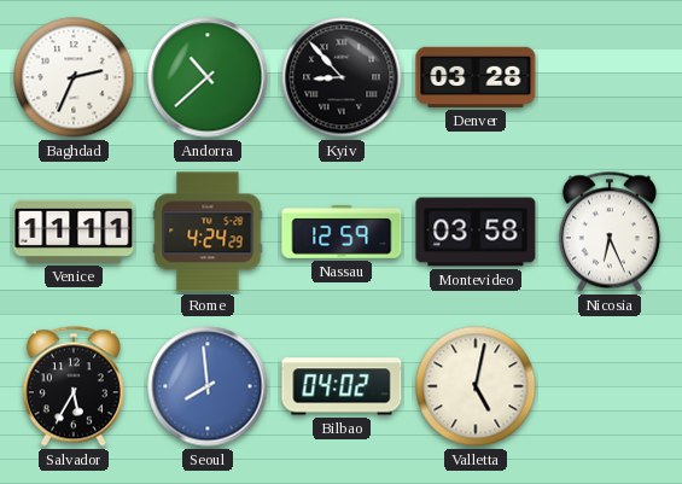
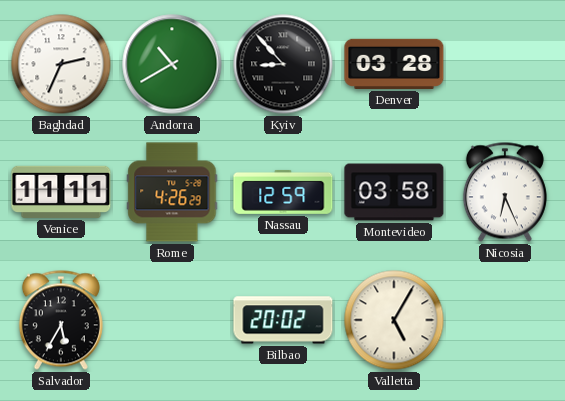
Andorra: 10:38 -> 10:40 (172, 64)
Rome: 4:24 -> 4:26 (172, 192)
Seoul: 7:59 -> none (208, 386)
Bilbao: 04:02 -> 20:02 (283, 320)
Valletta: 5:02 -> 5:05 (394, 320)
